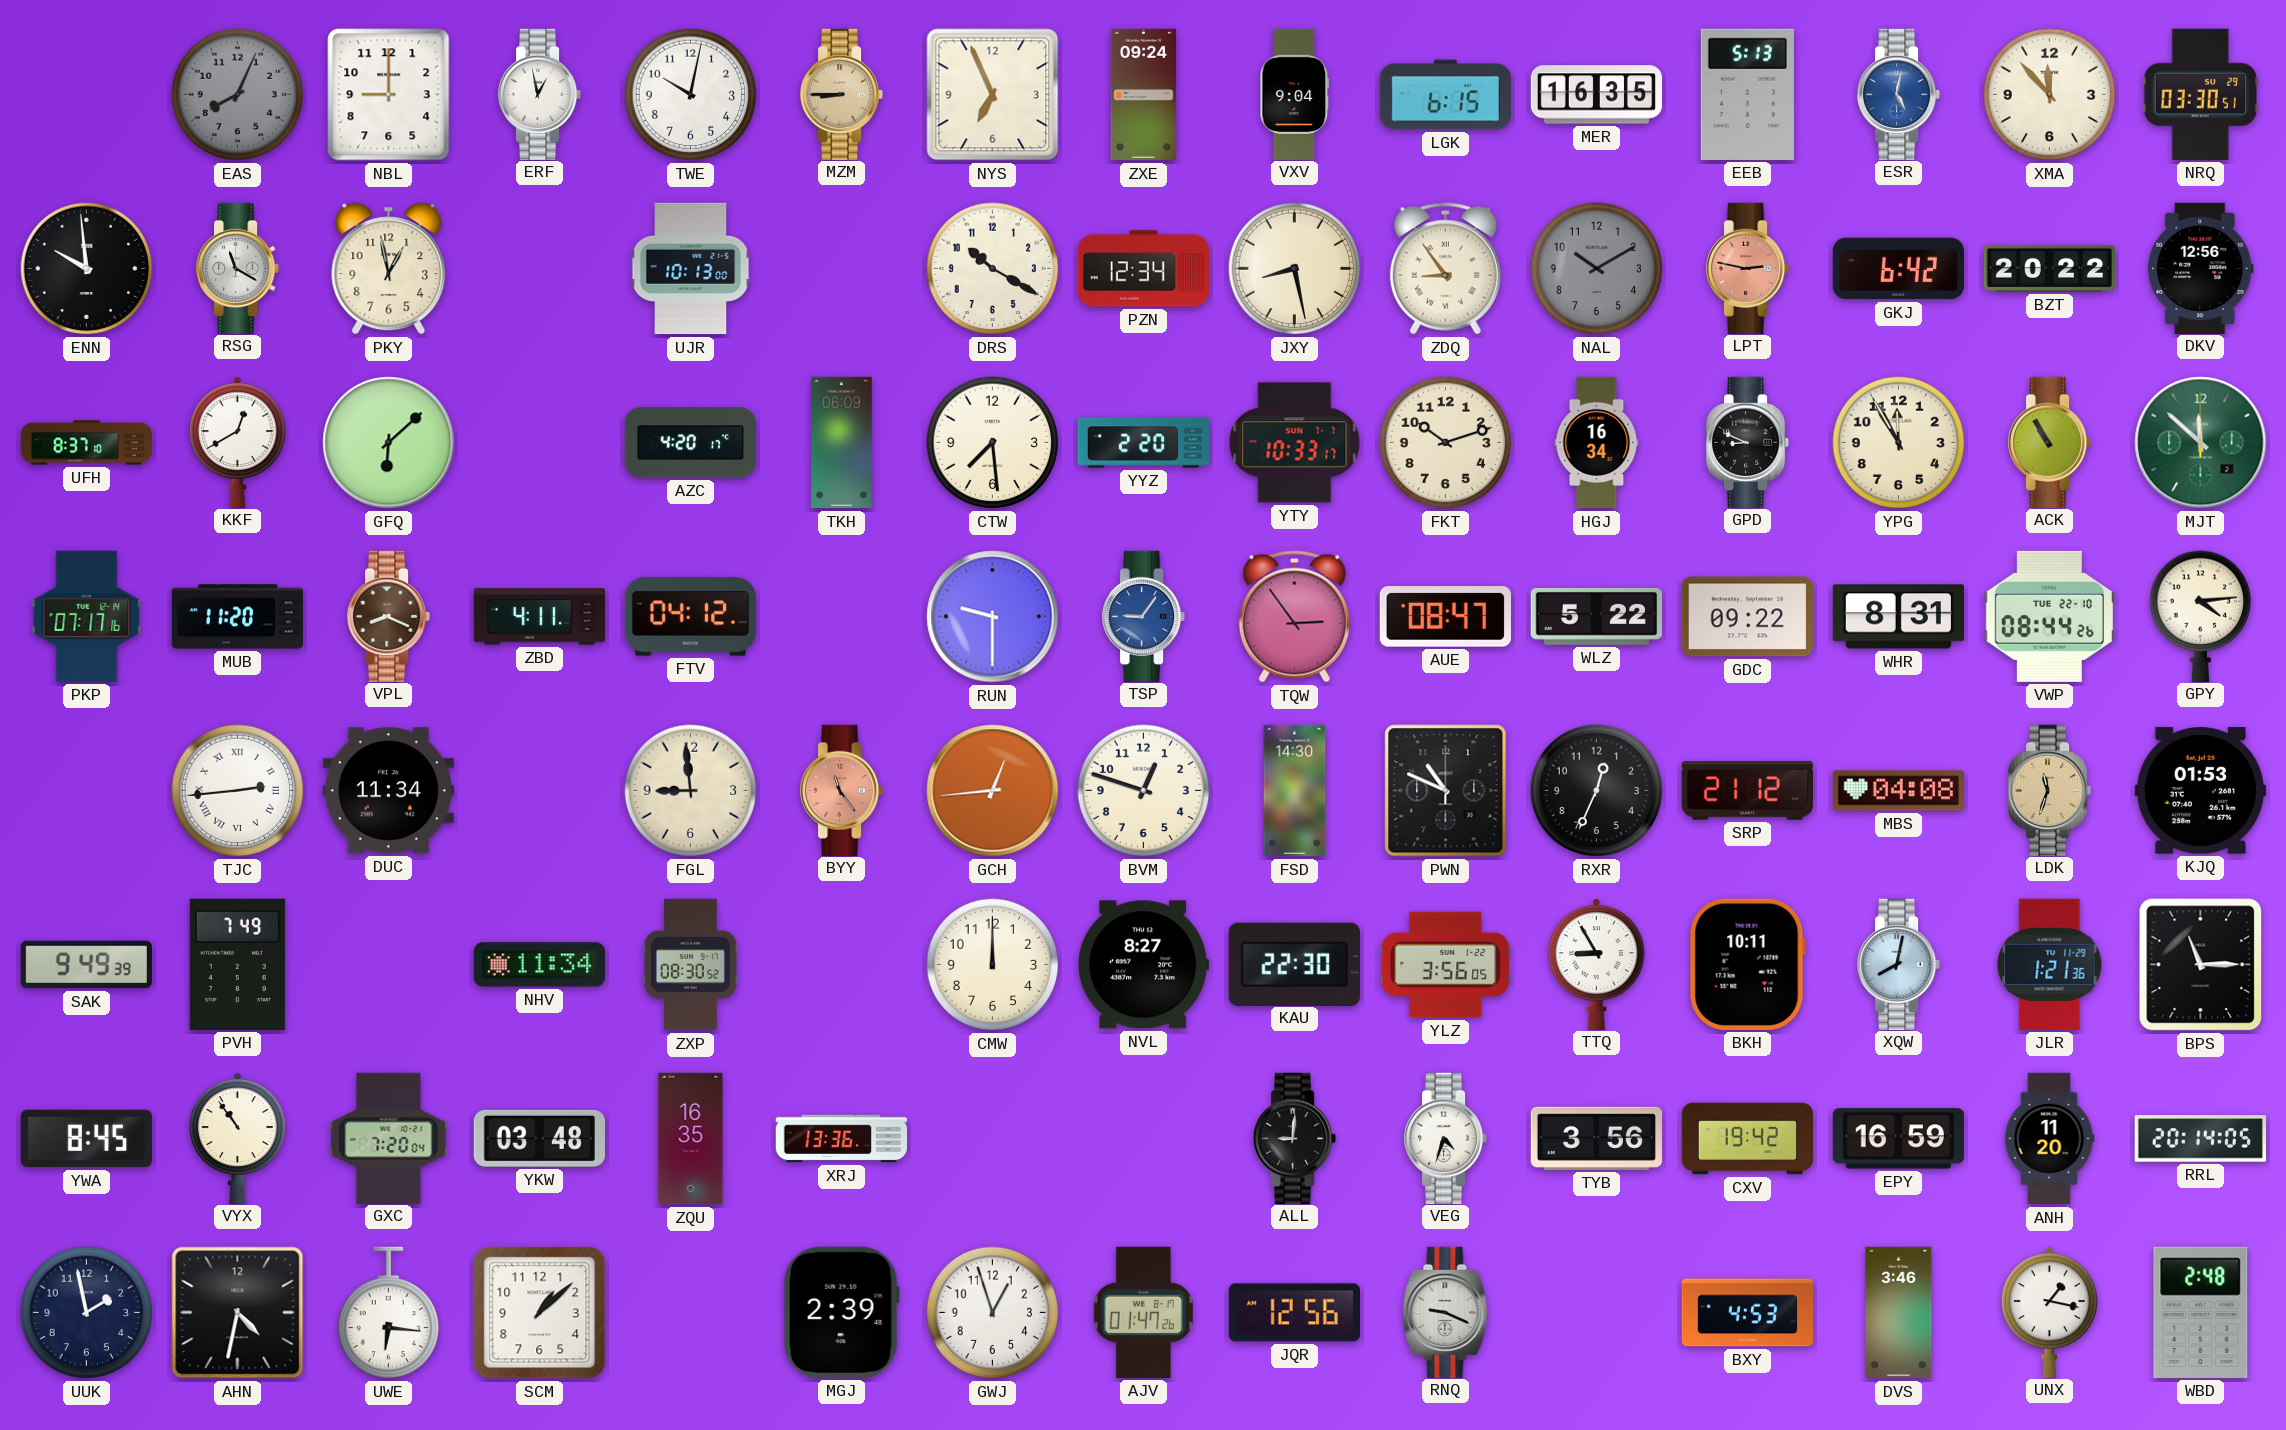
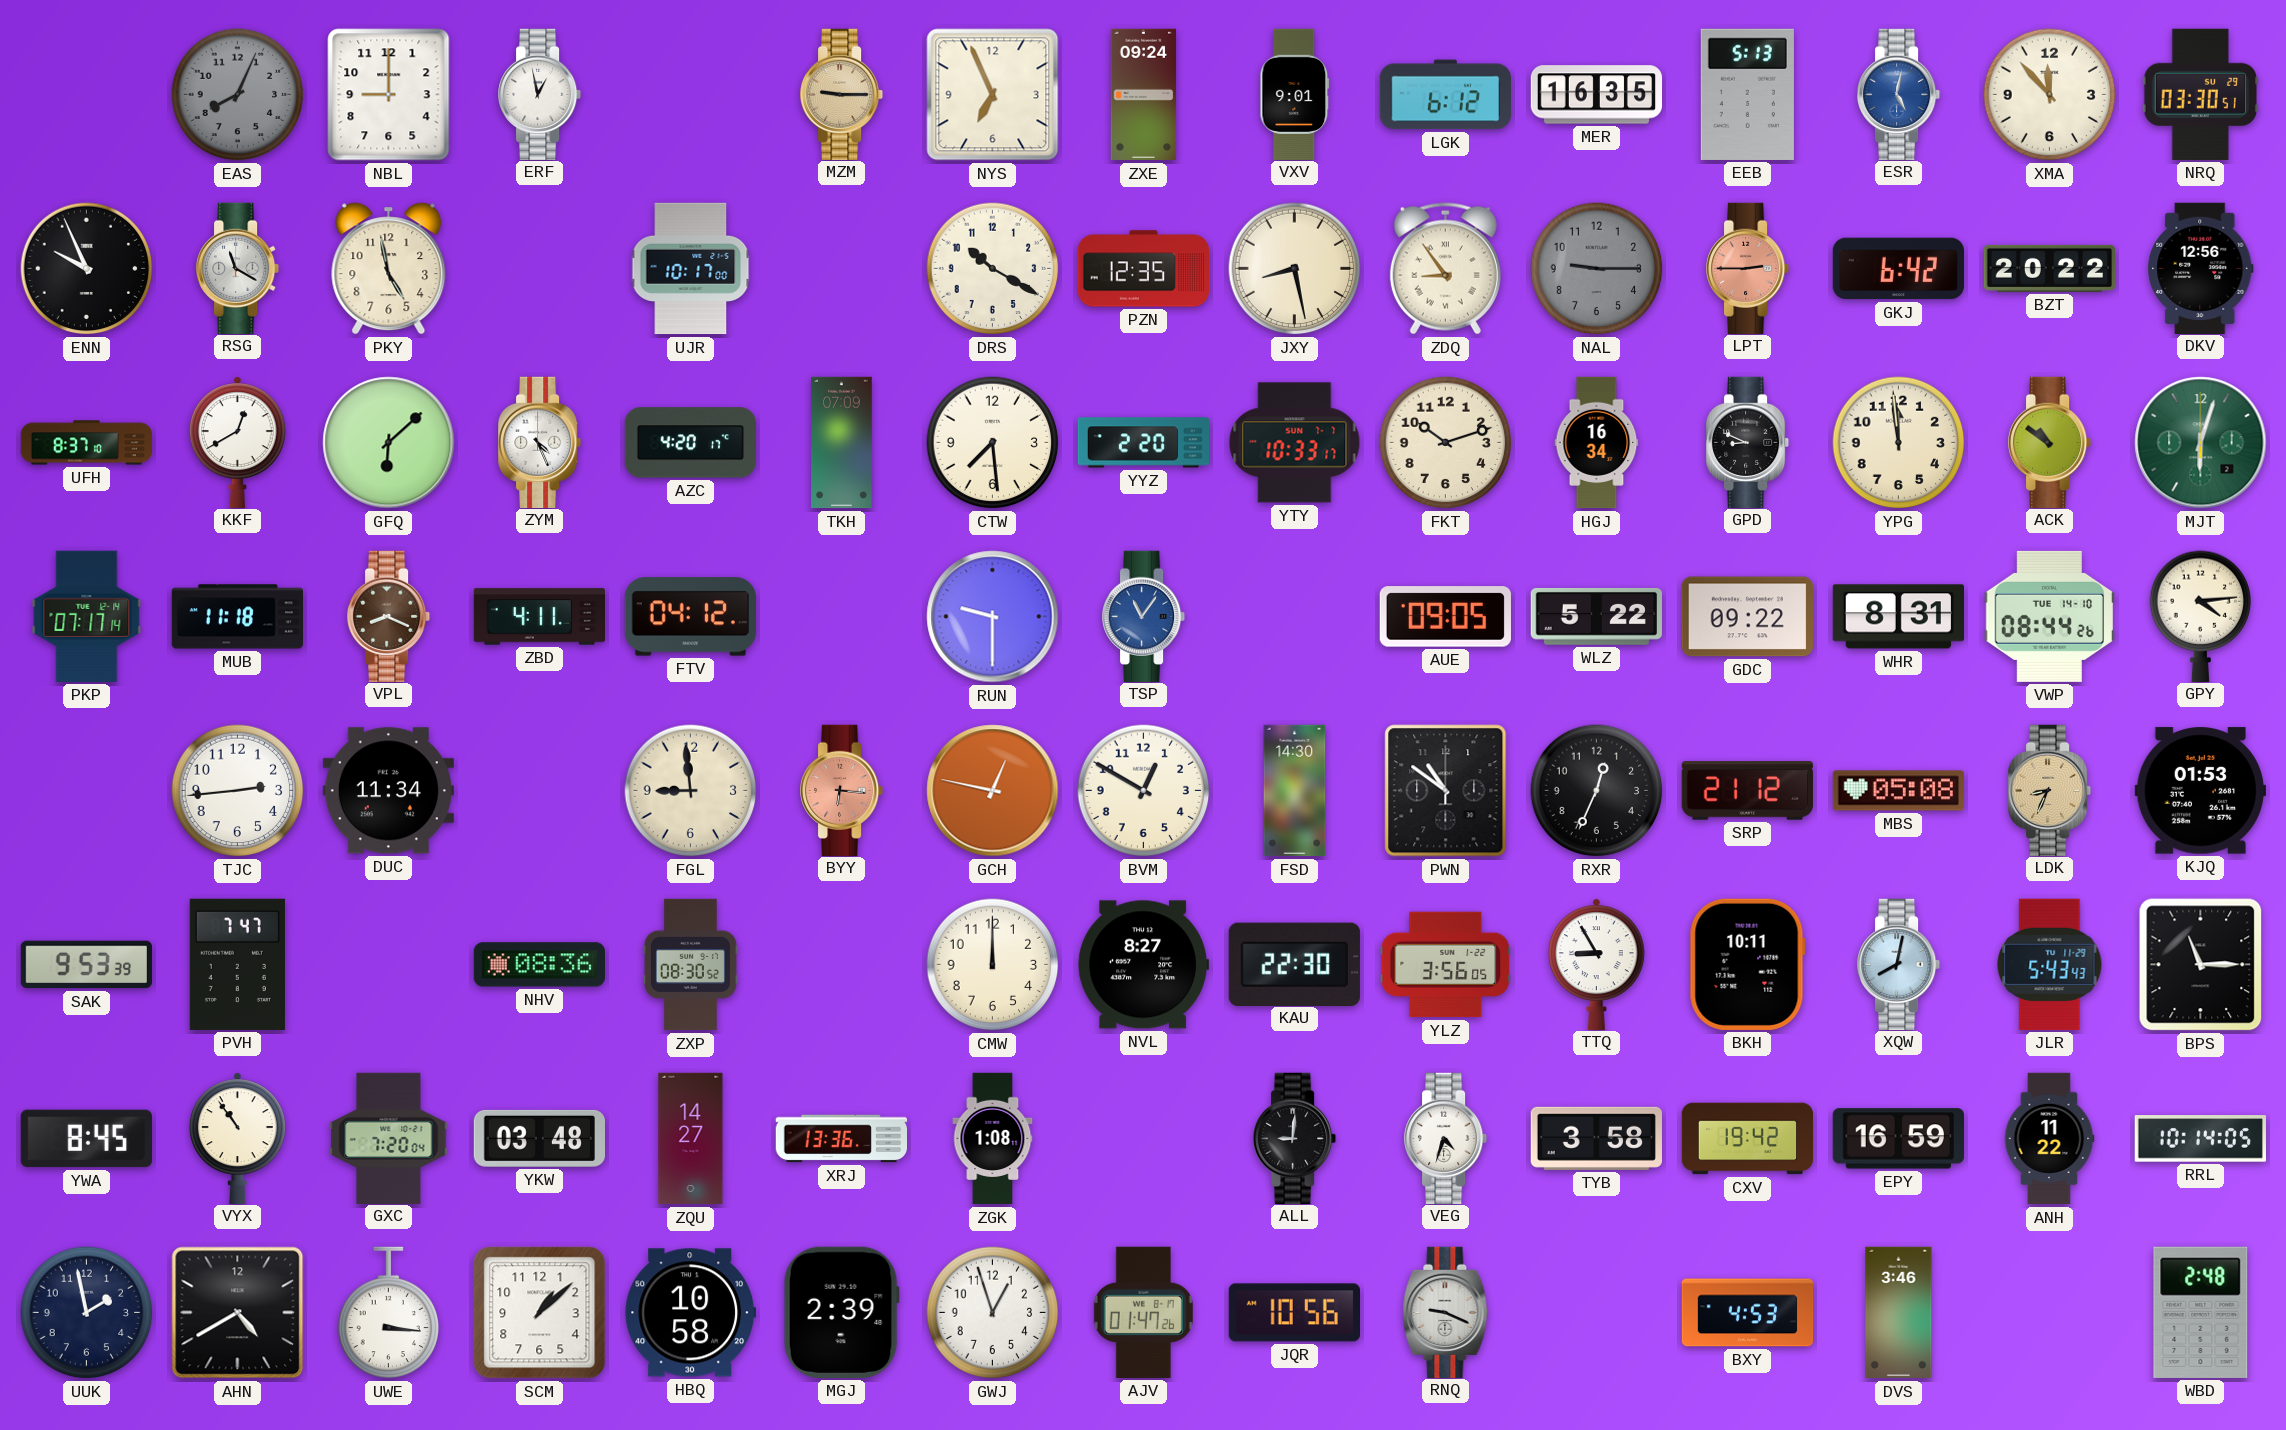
TWE: 10:02 -> none (691, 95)
MZM: 8:45 -> 9:15 (843, 94)
VXV: 9:04 -> 9:01 (1295, 94)
LGK: 6:15 -> 6:12 (1445, 95)
ENN: 9:59 -> 9:56 (87, 269)
PKY: 12:58 -> 4:58 (389, 269)
UJR: 10:13 -> 10:17 (691, 269)
PZN: 12:34 -> 12:35 (1143, 269)
NAL: 10:10 -> 9:15 (1597, 269)
LPT: 2:47 -> 2:45 (1749, 268)
ZYM: none -> 4:26 (541, 442)
TKH: 06:09 -> 07:09 (842, 443)
YPG: 11:55 -> 11:59 (1899, 443)
ACK: 10:55 -> 10:51 (2051, 442)
MJT: 11:52 -> 6:03 (2201, 443)
PKP: 07:17:16 -> 07:17:14 (87, 616)
MUB: 11:20 -> 11:18 (237, 617)
TSP: 9:06 -> 11:06 (1145, 616)
TQW: 2:54 -> none (1294, 617)
AUE: 08:47 -> 09:05 (1445, 617)
VWP date: TUE 22-10 -> TUE 14-10 (2049, 616)
TJC numerals: Roman -> Arabic (238, 791)
BYY: 11:24 -> 6:16 (843, 790)
GCH: 12:44 -> 12:47 (993, 791)
BVM: 12:48 -> 12:50 (1144, 791)
PWN: 10:49 -> 10:51 (1446, 791)
MBS: 04:08 -> 05:08 (1898, 791)
LDK: 11:33 -> 8:34 (2051, 790)
SAK: 9:49 -> 9:53 (86, 965)
PVH: 7:49 -> 7:47 (237, 964)
NHV: 11:34 -> 08:36 (539, 965)
JLR: 1:21 -> 5:43 (2050, 964)
ZQU: 16:35 -> 14:27 (691, 1139)
ZGK: none -> 1:08 (993, 1139)
TYB: 3:56 -> 3:58 (1596, 1138)
ANH: 11:20 -> 11:22 (2049, 1139)
RRL: 20:14 -> 10:14 (2200, 1139)
AHN: 4:32 -> 4:40 (238, 1313)
UWE: 6:16 -> 3:16 (389, 1313)
HBQ: none -> 10:58 (690, 1313)
JQR: 12:56 -> 10:56 (1294, 1313)
UNX: 1:17 -> none (2049, 1312)
